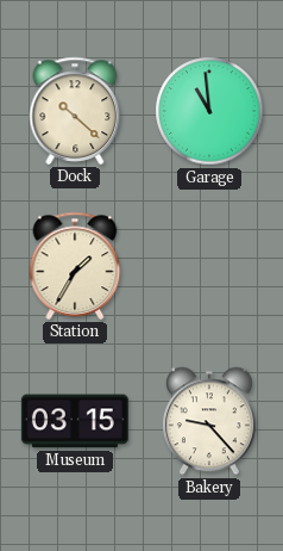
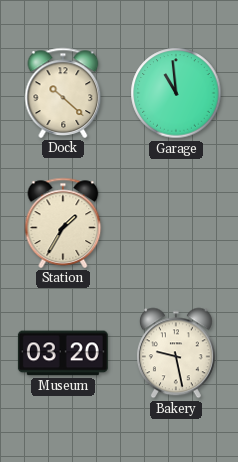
Museum: 03:15 -> 03:20 (63, 353)
Bakery: 9:23 -> 9:28 (176, 353)
